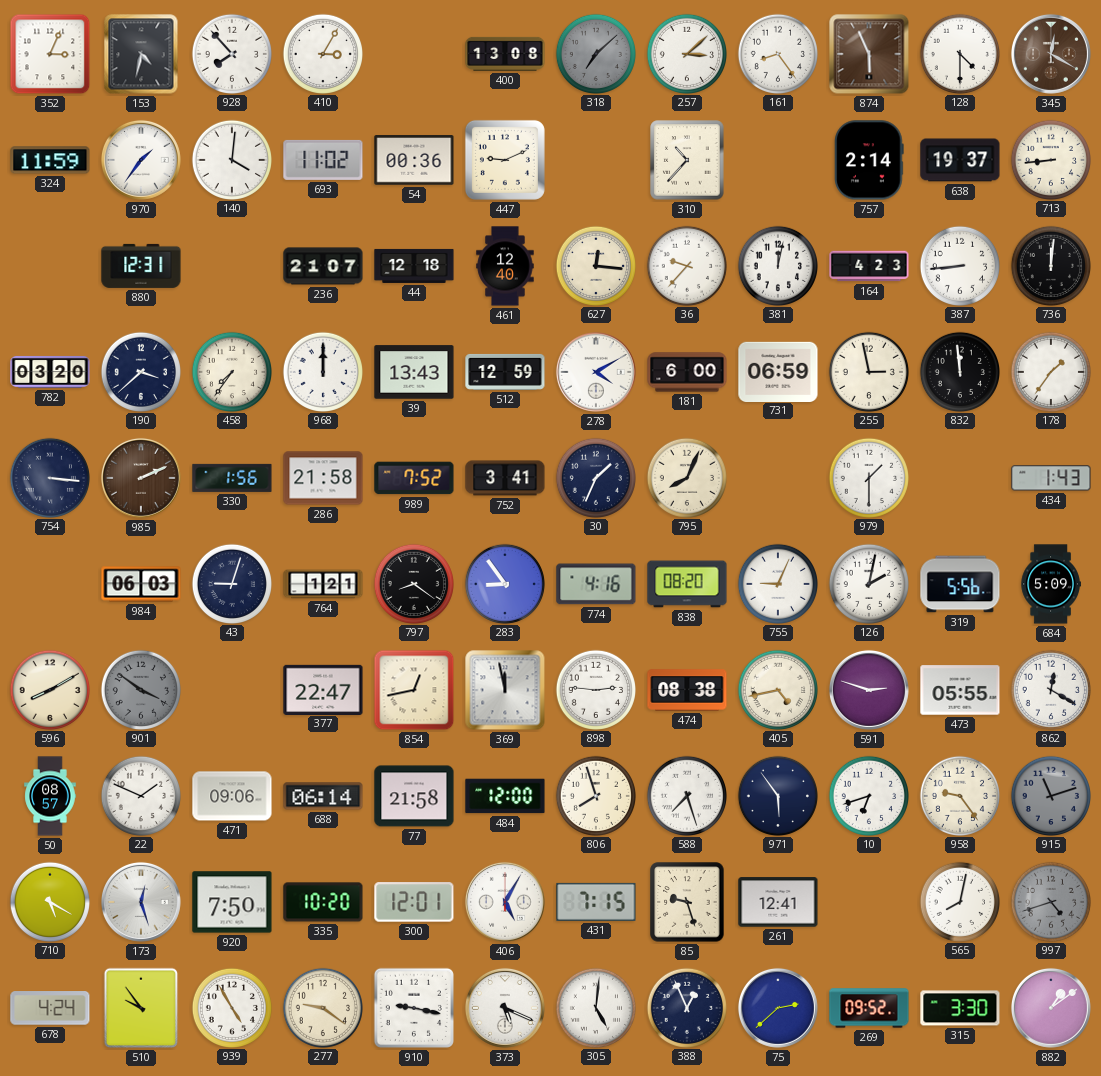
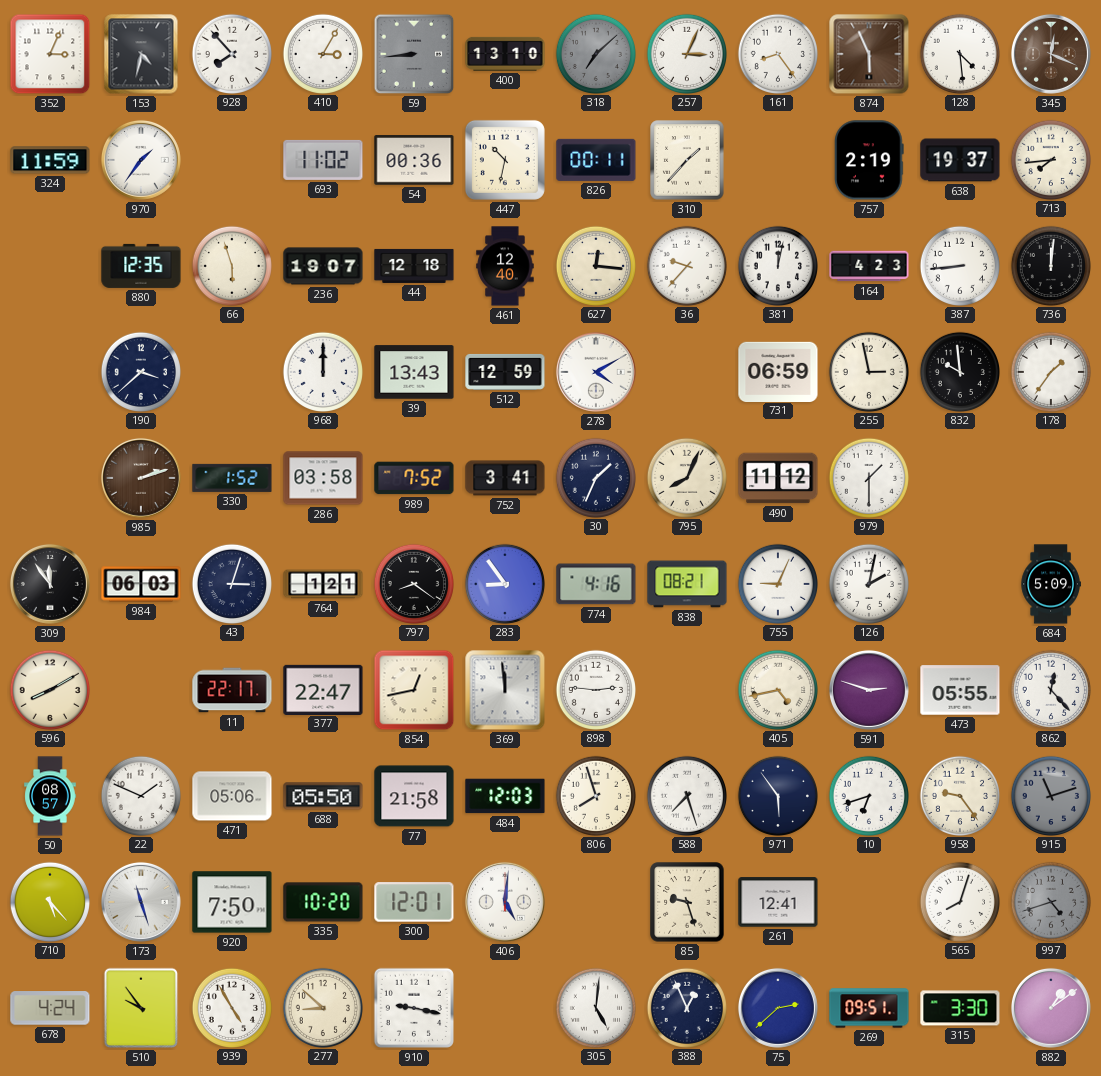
59: none -> 8:44 (414, 54)
400: 13:08 -> 13:10 (505, 54)
257: 3:08 -> 3:04 (686, 53)
128: 4:30 -> 4:29 (959, 53)
345: 12:20 -> 12:19 (1051, 54)
140: 4:01 -> none (231, 159)
447: 9:11 -> 10:32 (505, 160)
826: none -> 00:11 (596, 160)
310: 10:37 -> 1:37 (687, 160)
757: 2:14 -> 2:19 (869, 160)
713: 8:44 -> 7:44 (1050, 159)
880: 12:31 -> 12:35 (141, 266)
66: none -> 5:57 (231, 265)
236: 21:07 -> 19:07 (323, 266)
782: 03:20 -> none (50, 372)
458: 7:36 -> none (231, 371)
181: 6:00 -> none (687, 372)
832: 11:59 -> 9:59 (959, 371)
754: 3:16 -> none (49, 477)
985: 2:11 -> 2:12 (141, 478)
330: 1:56 -> 1:52 (232, 478)
286: 21:58 -> 03:58 (323, 478)
490: none -> 11:12 (778, 478)
434: 1:43 -> none (1051, 478)
309: none -> 11:54 (50, 584)
43: 9:03 -> 3:03 (231, 583)
838: 08:20 -> 08:21 (687, 584)
319: 5:56 -> none (960, 584)
901: 3:51 -> none (140, 689)
11: none -> 22:17 (232, 690)
369: 11:58 -> 11:59 (505, 690)
474: 08:38 -> none (687, 690)
862: 12:20 -> 12:23 (1050, 689)
471: 09:06 -> 05:06 (232, 796)
688: 06:14 -> 05:50 (323, 796)
484: 12:00 -> 12:03 (505, 796)
710: 5:20 -> 5:23 (49, 901)
173: 12:27 -> 11:27 (141, 902)
406: 5:05 -> 5:01 (505, 902)
431: 7:15 -> none (596, 902)
565: 8:02 -> 8:03 (959, 901)
277: 9:21 -> 8:52 (322, 1007)
373: 5:19 -> none (505, 1008)
269: 09:52 -> 09:51 (869, 1008)
